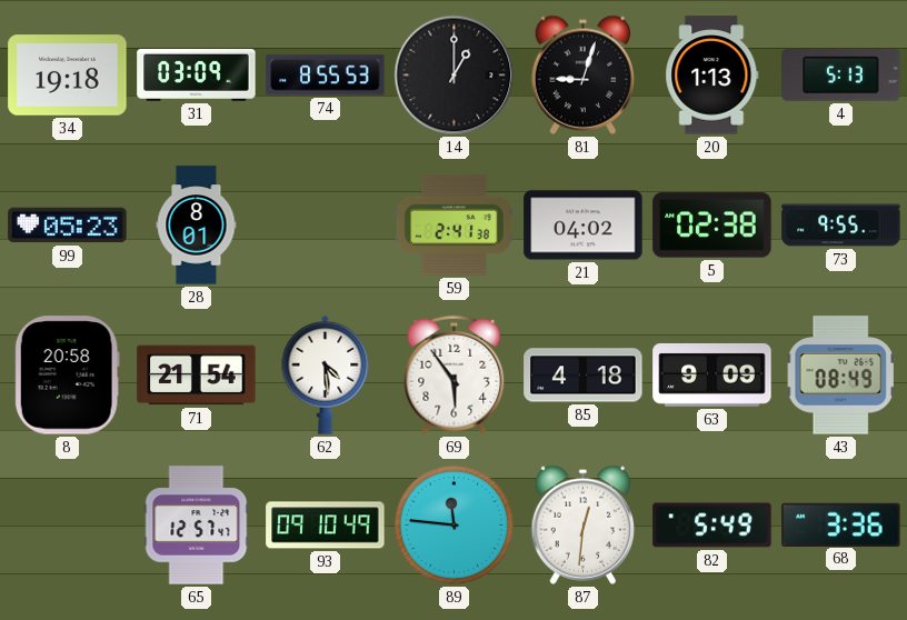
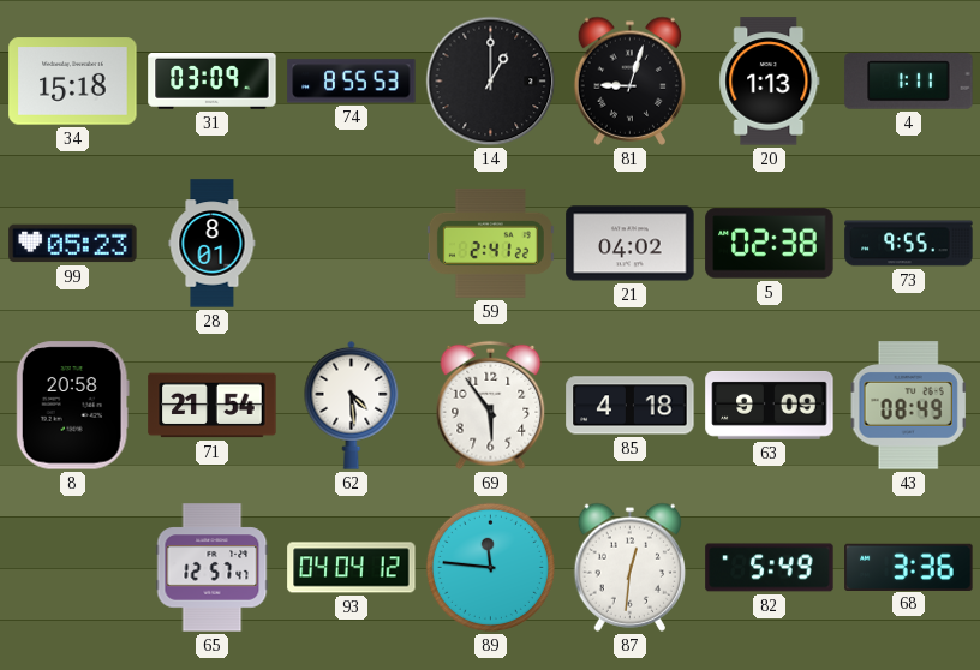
34: 19:18 -> 15:18 (73, 82)
4: 5:13 -> 1:11 (909, 82)
59: 2:41:38 -> 2:41:22 (490, 243)
93: 09:10 -> 04:04 (352, 568)
